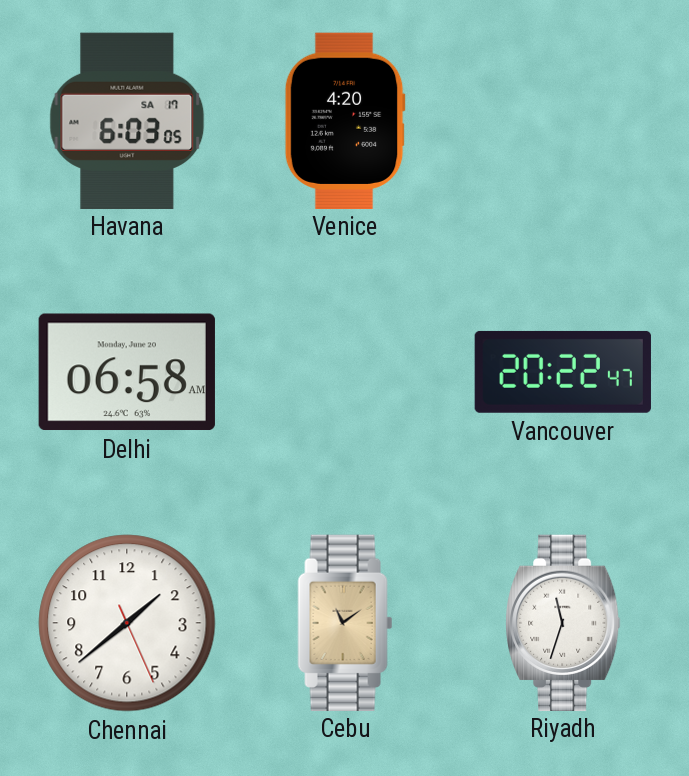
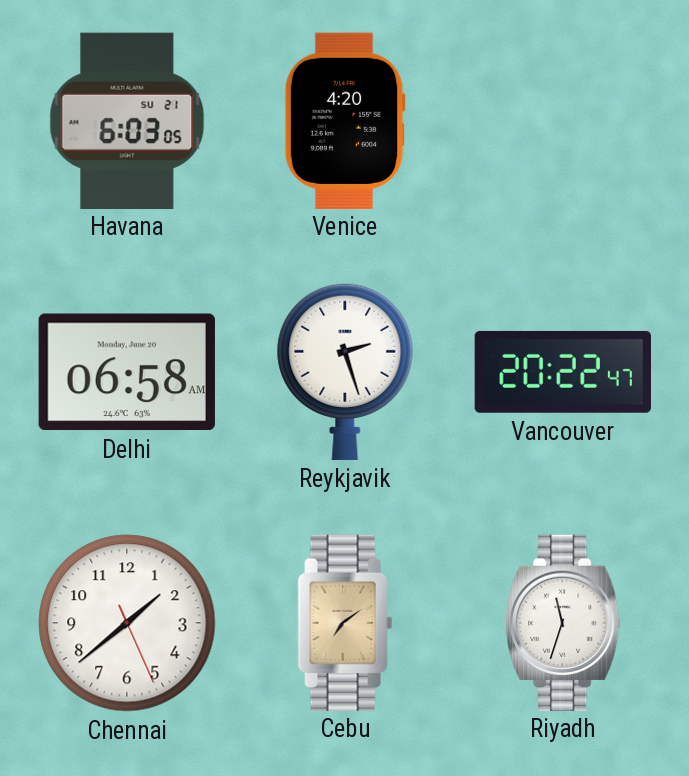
Havana date: SA 17 -> SU 21 (127, 120)
Reykjavik: none -> 2:27 (345, 371)
Cebu: 11:09 -> 7:09 (345, 622)
